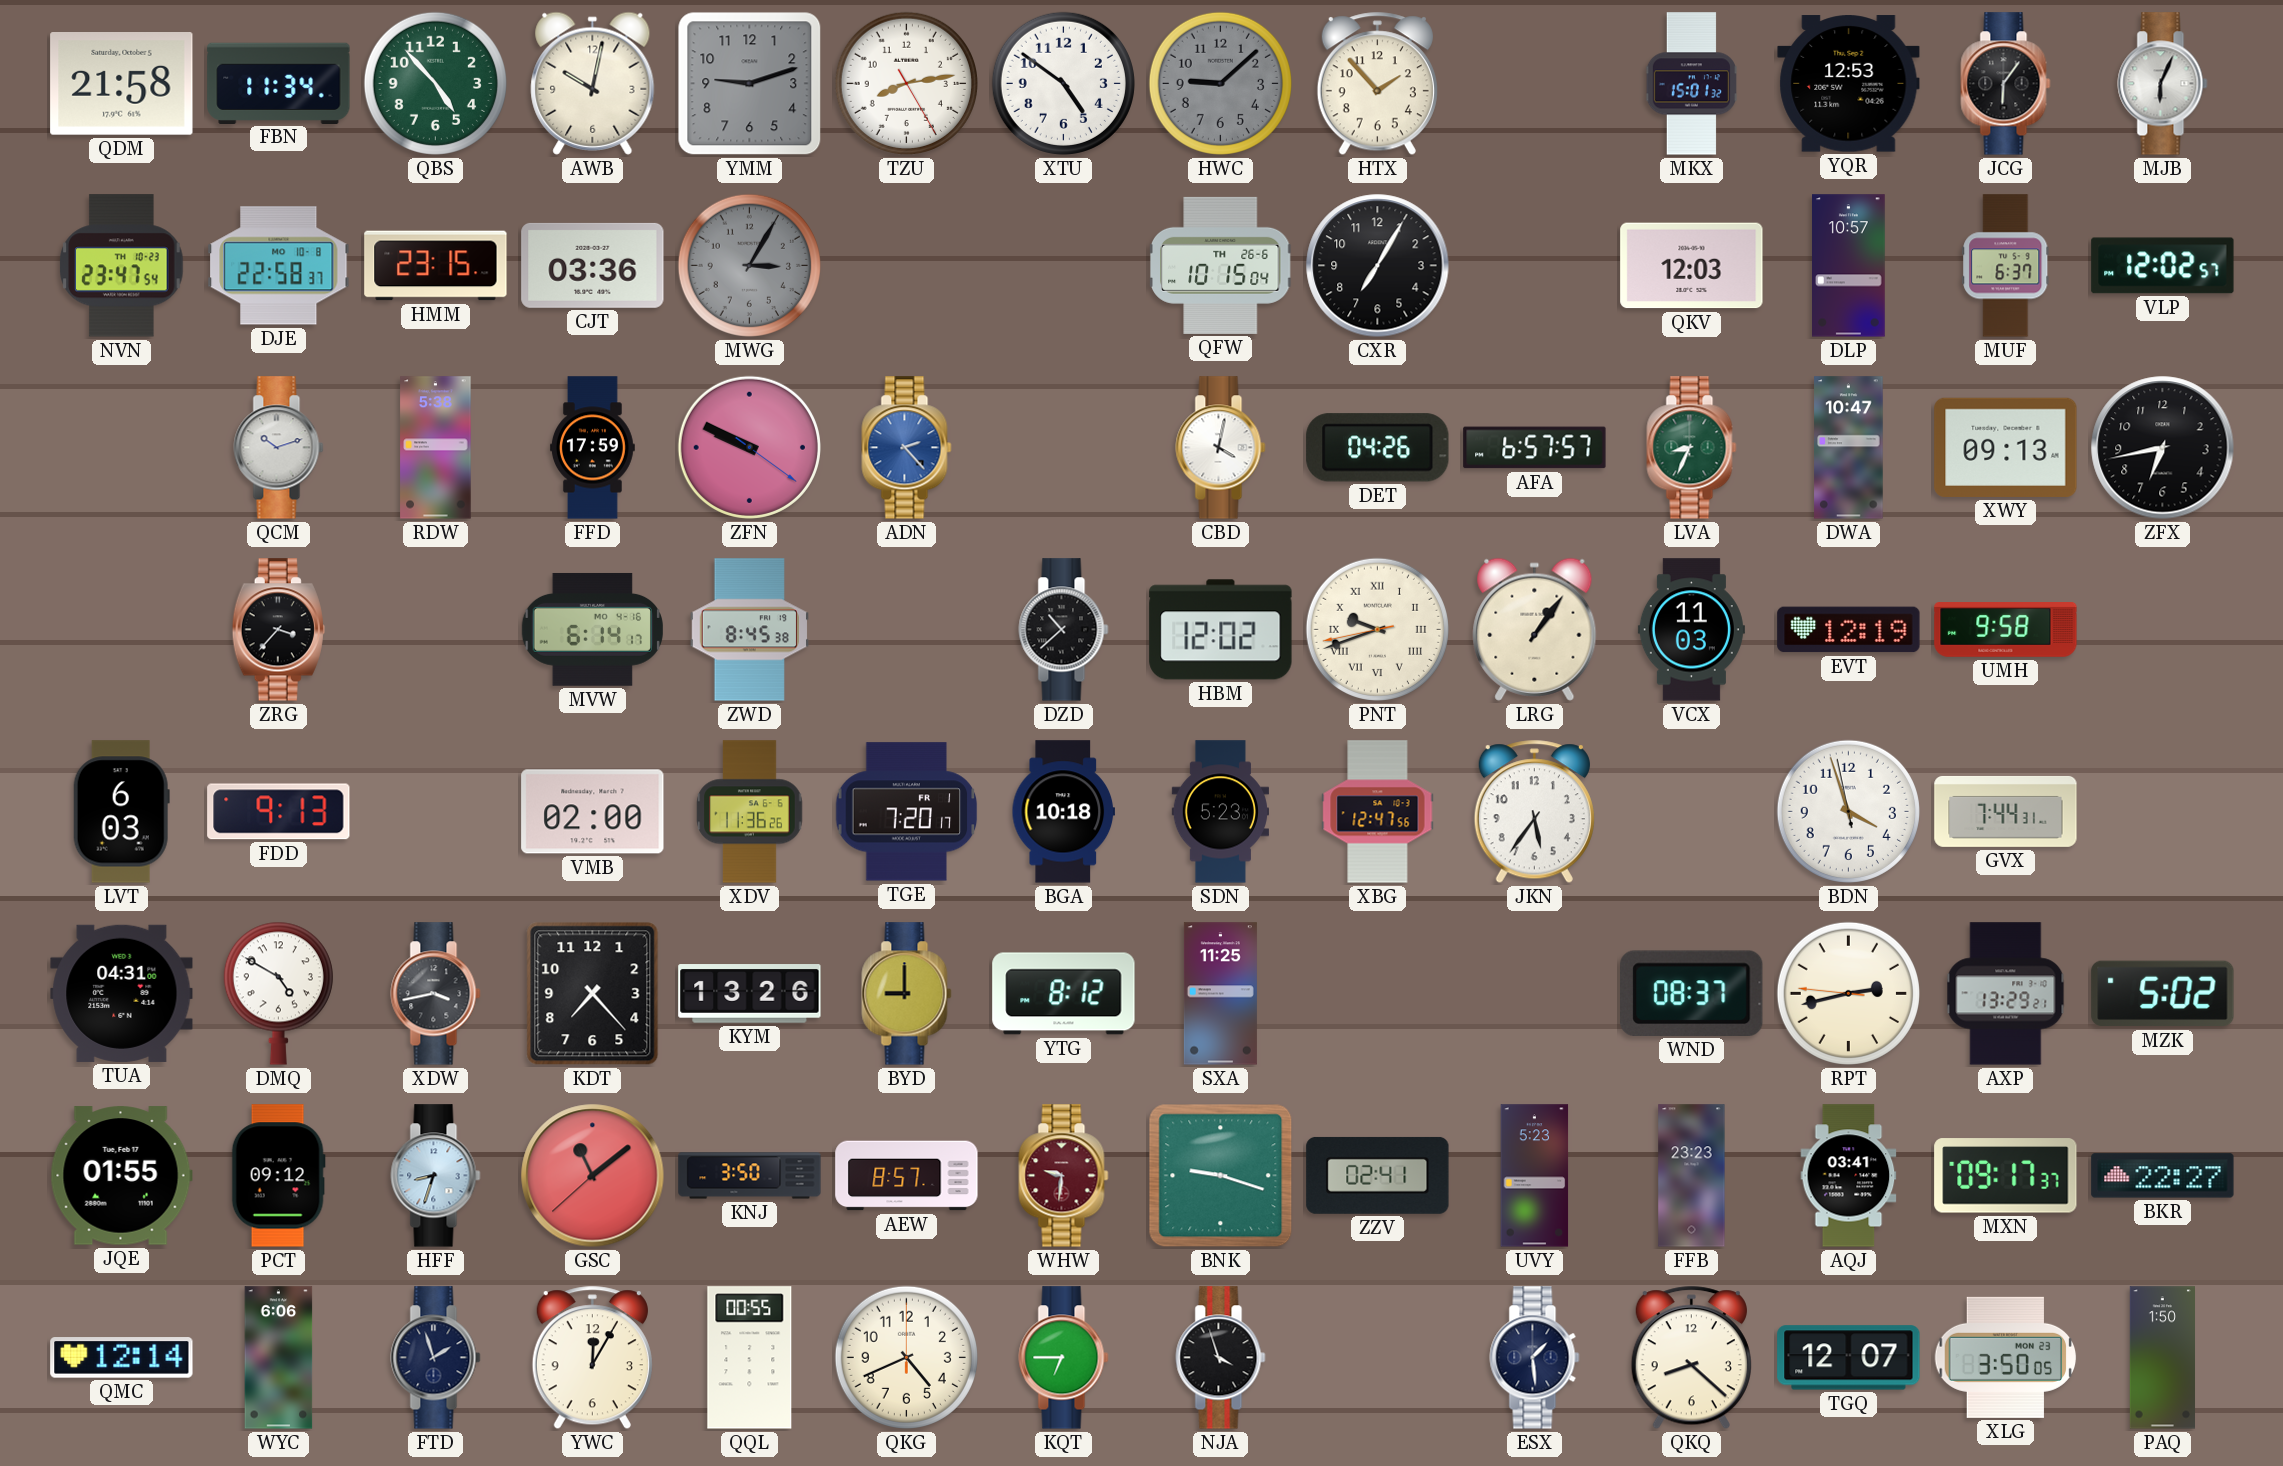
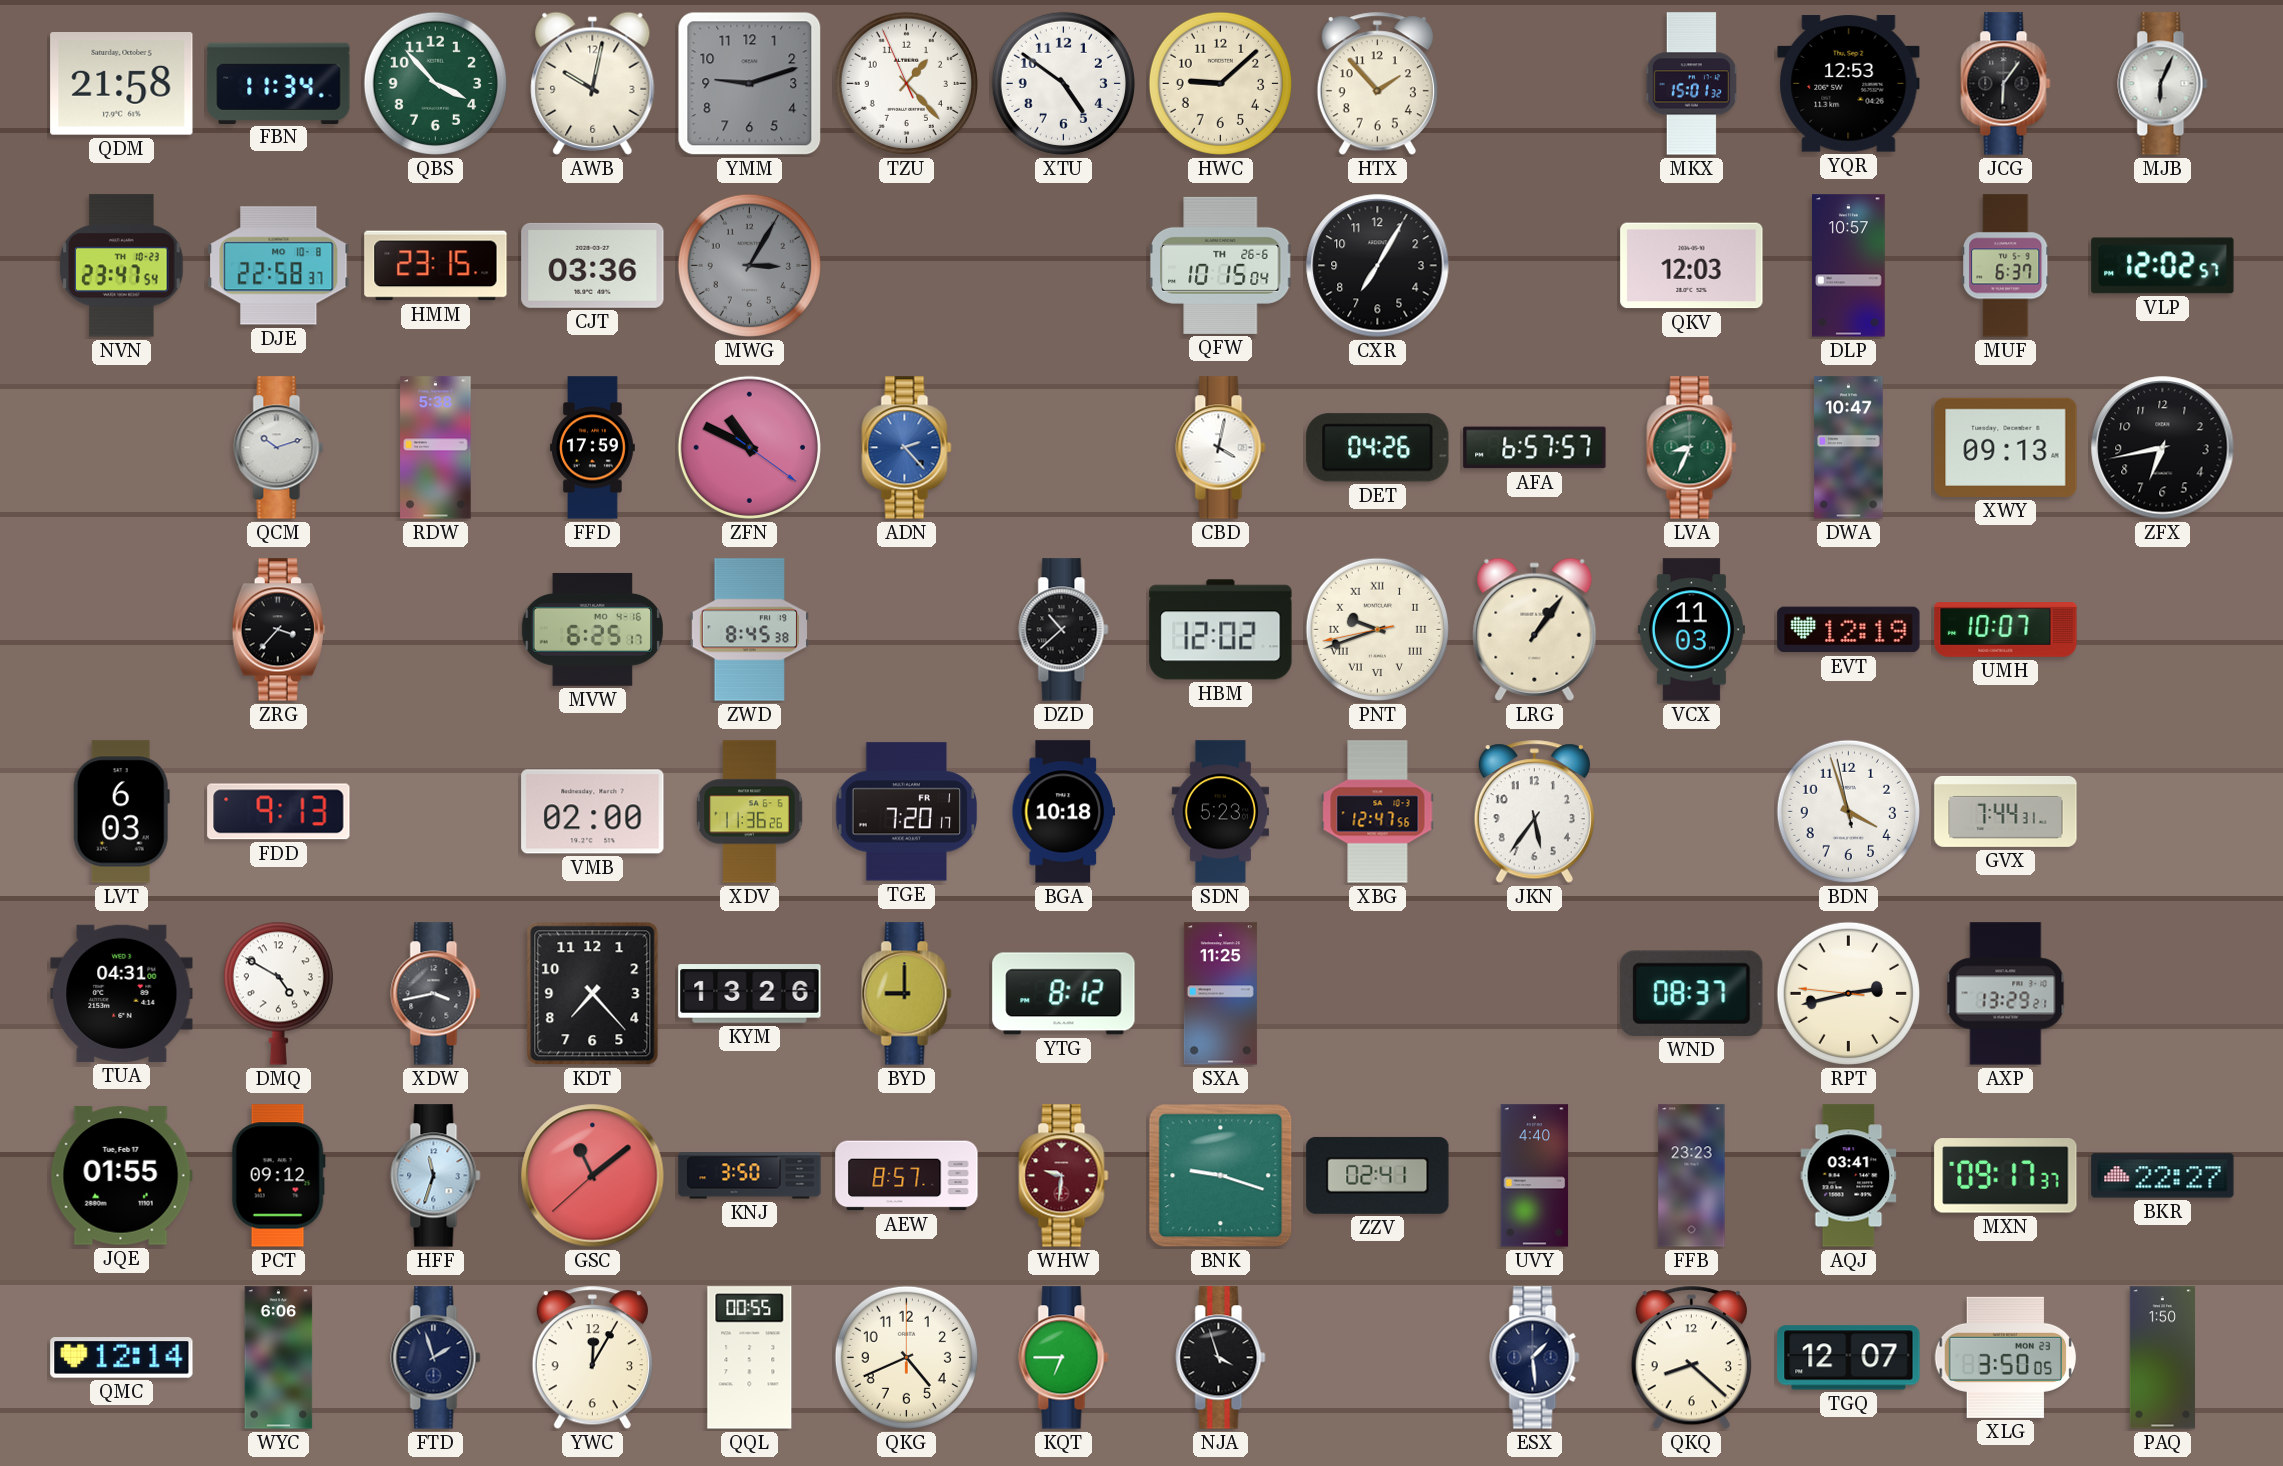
QBS: 4:53 -> 3:53 (435, 83)
TZU: 8:13 -> 1:22 (906, 83)
HWC dial: grey -> cream (1220, 83)
ZFN: 9:49 -> 10:49 (749, 447)
MVW: 6:14 -> 6:25 (592, 629)
UMH: 9:58 -> 10:07 (2006, 630)
MZK: 5:02 -> none (2163, 994)
HFF: 8:33 -> 11:33 (436, 1176)
UVY: 5:23 -> 4:40 (1535, 1176)
